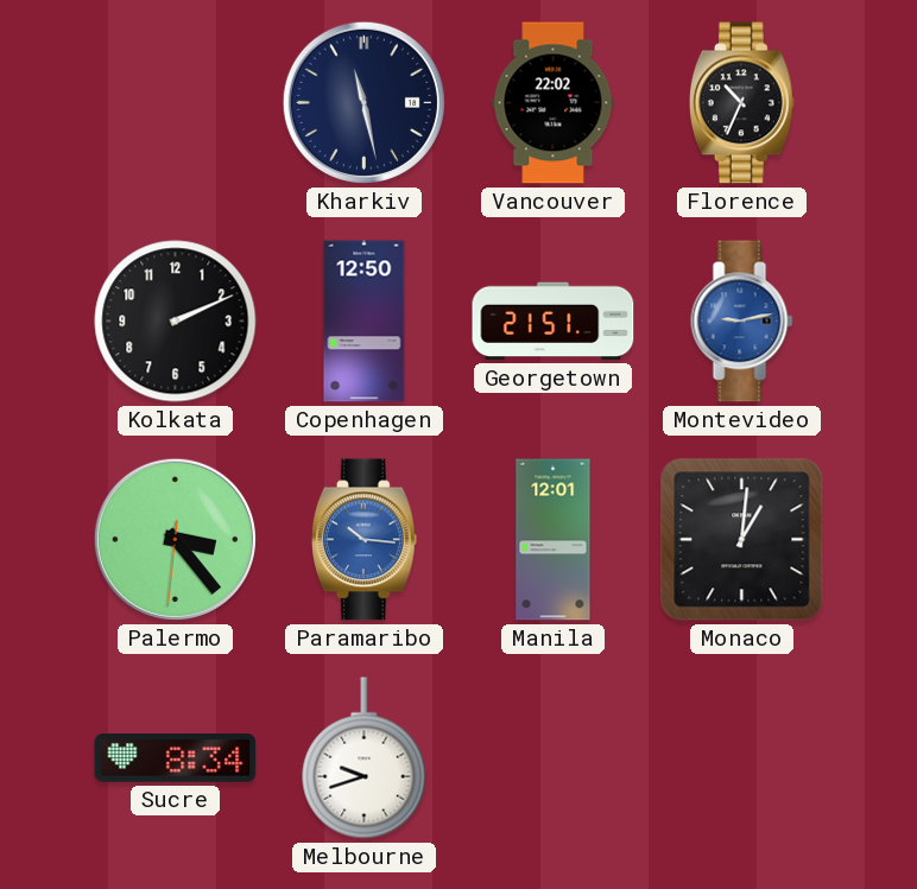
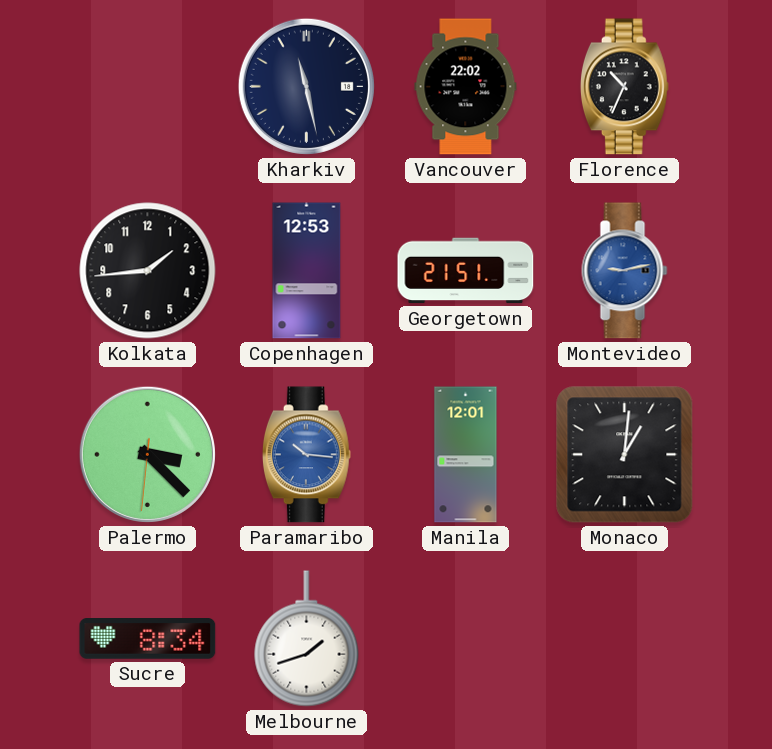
Kolkata: 2:11 -> 1:44 (148, 271)
Copenhagen: 12:50 -> 12:53 (307, 271)
Palermo: 3:23 -> 3:22 (147, 454)
Melbourne: 9:42 -> 1:42 (307, 639)
